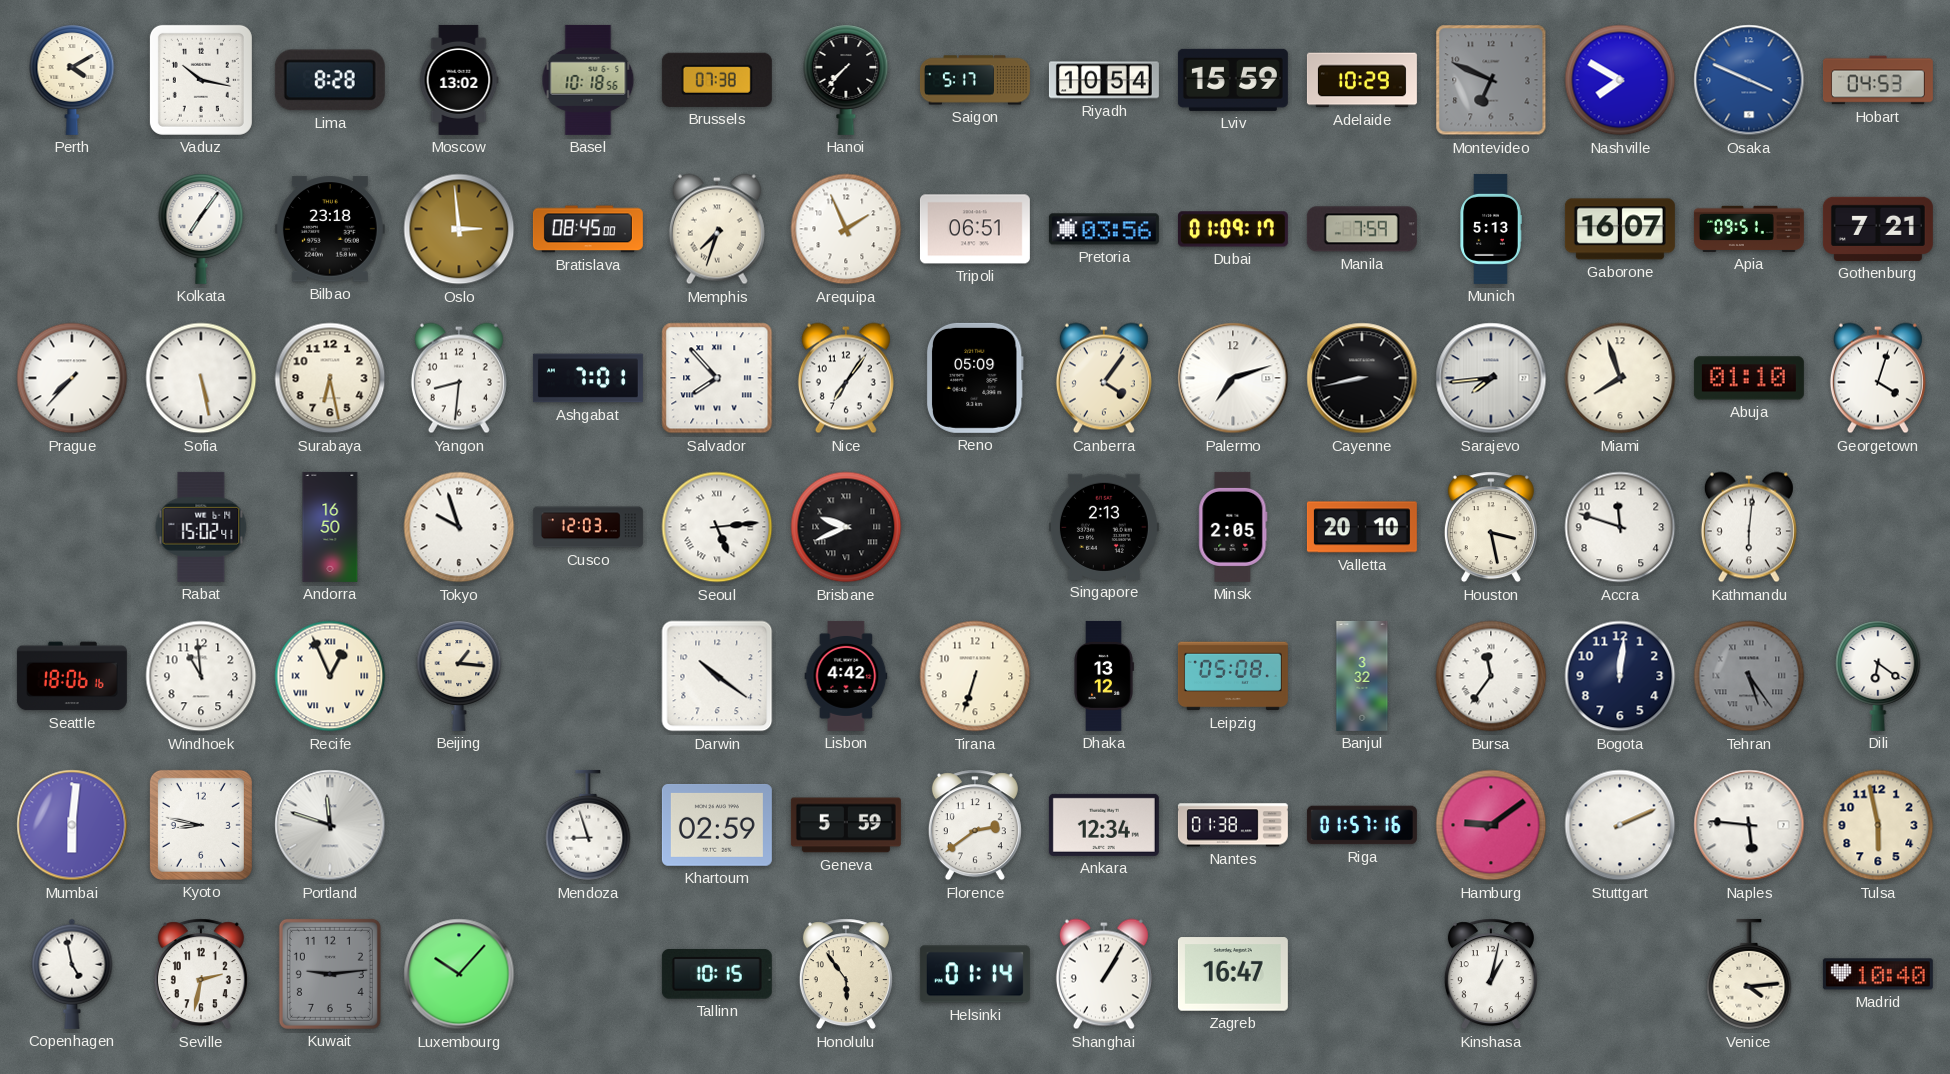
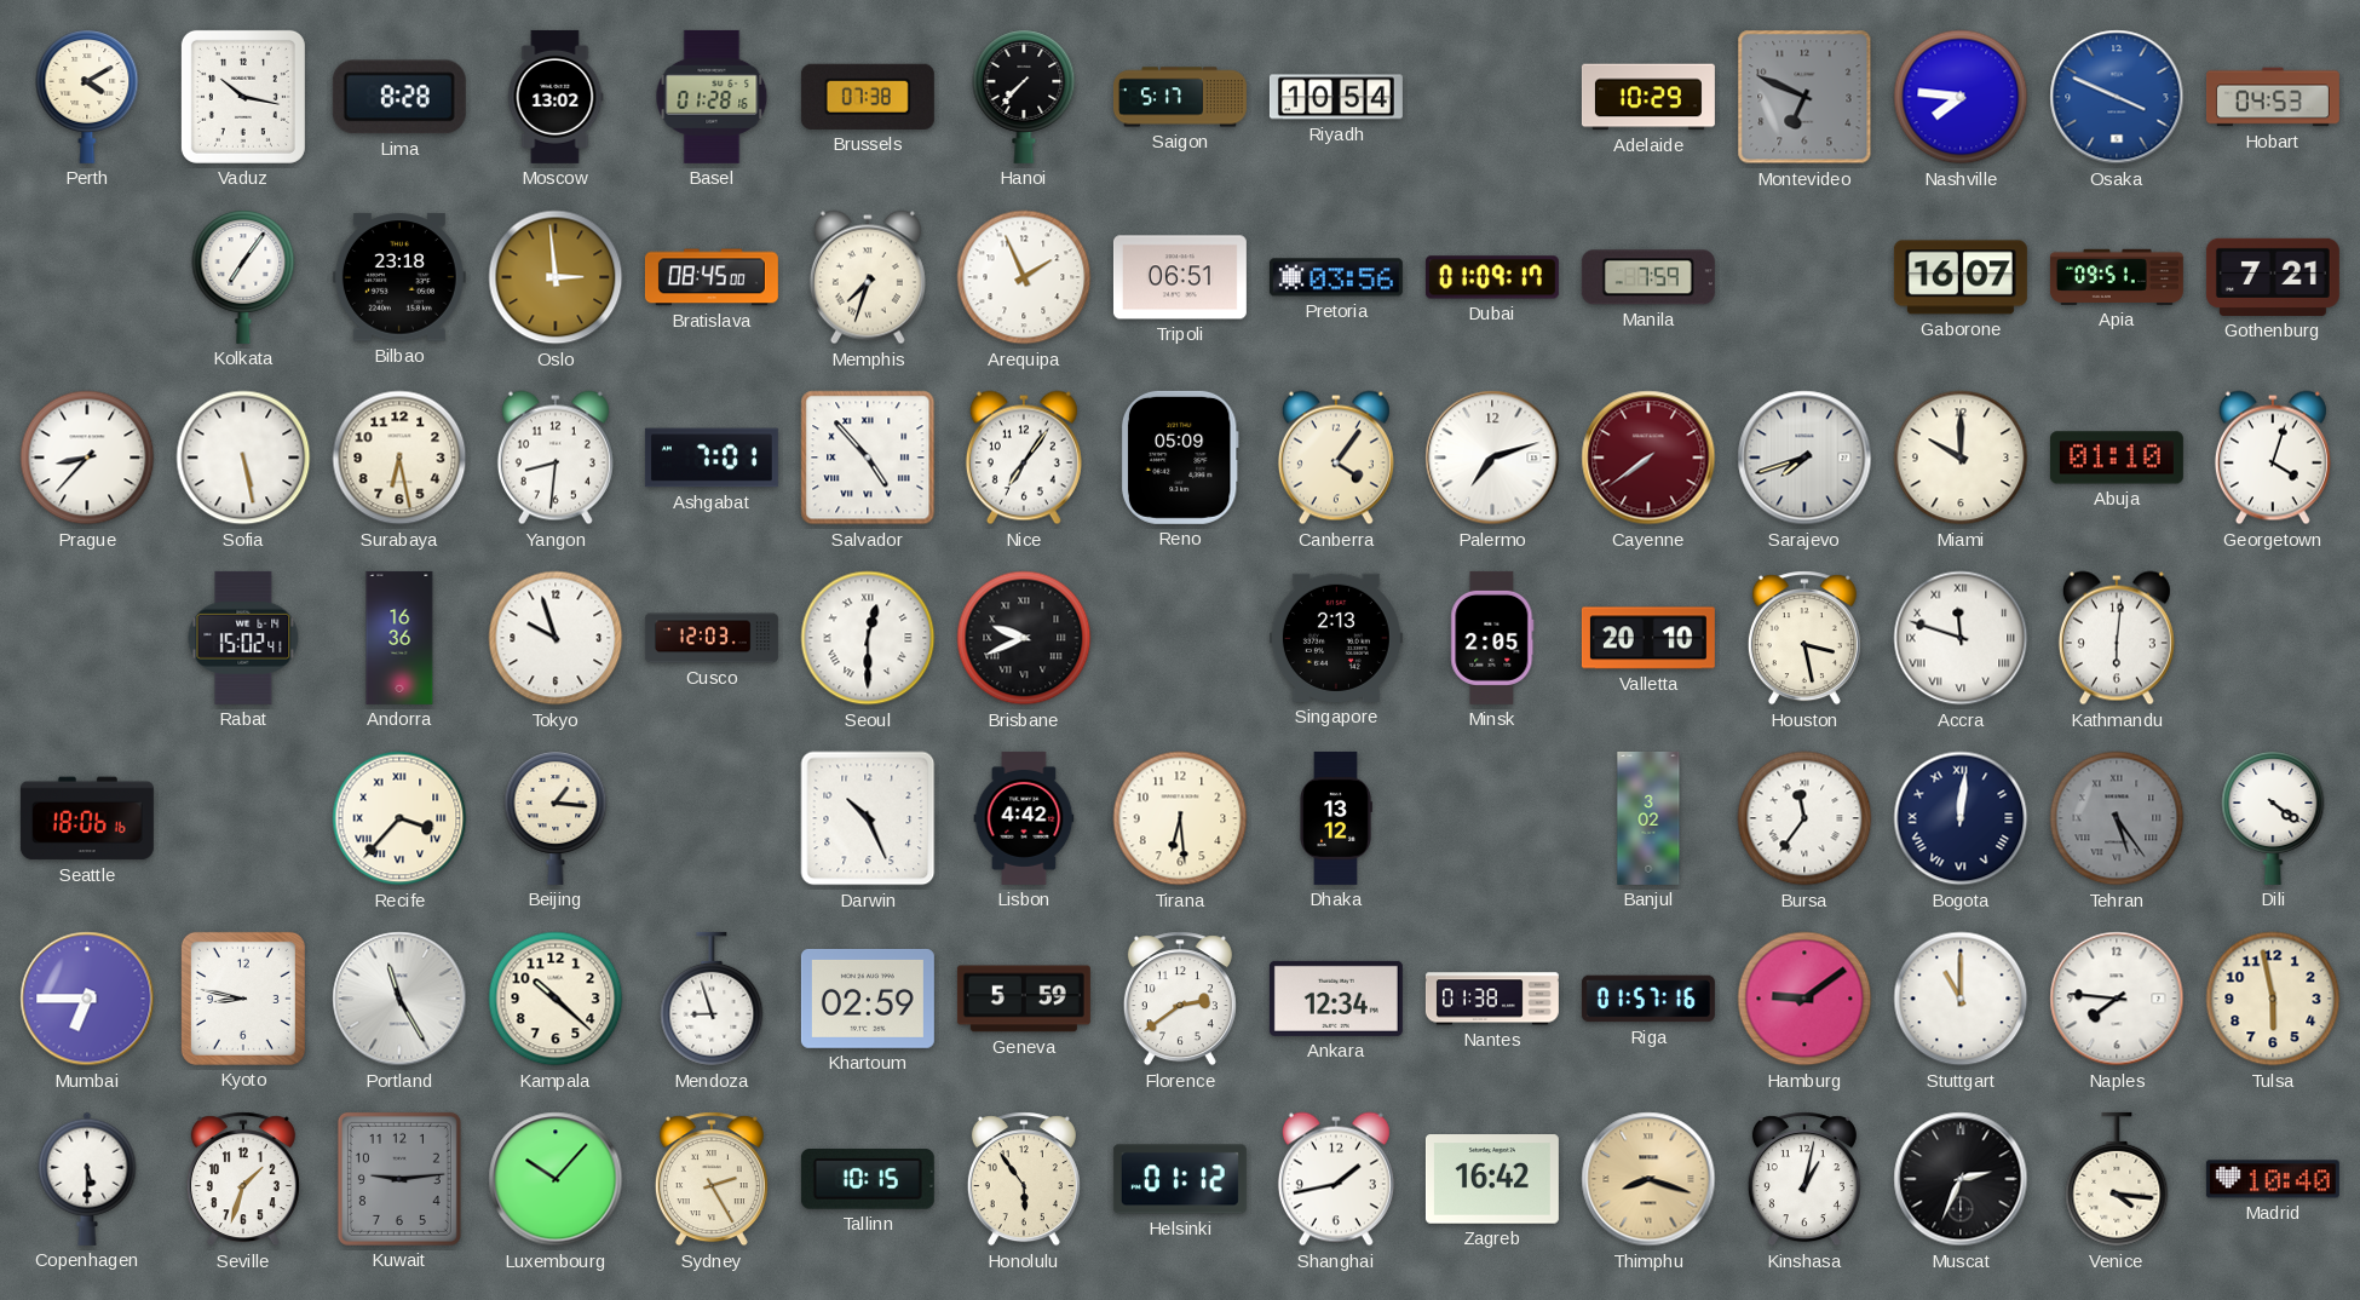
Basel: 10:18 -> 01:28 (712, 97)
Lviv: 15:59 -> none (1233, 80)
Nashville: 7:50 -> 7:46 (1961, 97)
Munich: 5:13 -> none (1491, 229)
Prague: 7:37 -> 8:37 (87, 458)
Salvador: 7:53 -> 4:53 (868, 458)
Cayenne: 8:43 -> 7:39 (1648, 458)
Cayenne dial: black -> burgundy (1648, 458)
Sarajevo: 7:44 -> 7:42 (1804, 458)
Miami: 7:57 -> 10:00 (1961, 458)
Andorra: 16:50 -> 16:36 (399, 638)
Seoul: 5:14 -> 12:30 (868, 638)
Accra numerals: Arabic -> Roman (1961, 638)
Windhoek: 10:59 -> none (201, 676)
Recife: 12:56 -> 3:37 (399, 818)
Darwin: 10:21 -> 10:26 (868, 818)
Tirana: 6:33 -> 6:29 (1180, 818)
Leipzig: 05:08 -> none (1233, 676)
Banjul: 3:32 -> 3:02 (1648, 818)
Bogota numerals: Arabic -> Roman (1961, 818)
Dili: 6:21 -> 4:21 (2273, 818)
Mumbai: 6:01 -> 6:45 (87, 999)
Portland: 11:48 -> 11:25 (399, 999)
Kampala: none -> 10:22 (556, 999)
Stuttgart: 2:11 -> 11:00 (1961, 999)
Naples: 5:46 -> 7:46 (2117, 999)
Copenhagen: 4:58 -> 5:30 (87, 1179)
Seville: 2:32 -> 1:33 (243, 1179)
Sydney: none -> 2:25 (712, 1179)
Helsinki: 01:14 -> 01:12 (1180, 1179)
Shanghai: 1:05 -> 1:43 (1336, 1179)
Zagreb: 16:47 -> 16:42 (1492, 1179)
Thimphu: none -> 8:18 (1648, 1179)
Muscat: none -> 2:34 (1961, 1179)
Venice: 4:14 -> 4:16 (2117, 1179)
